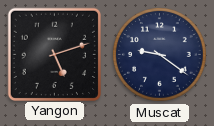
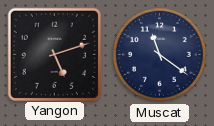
Muscat: 9:21 -> 11:21 (160, 55)
